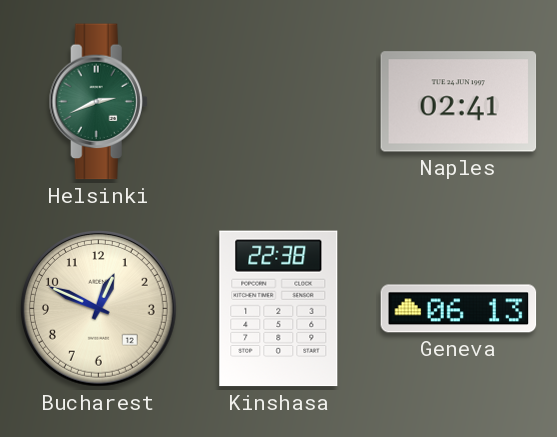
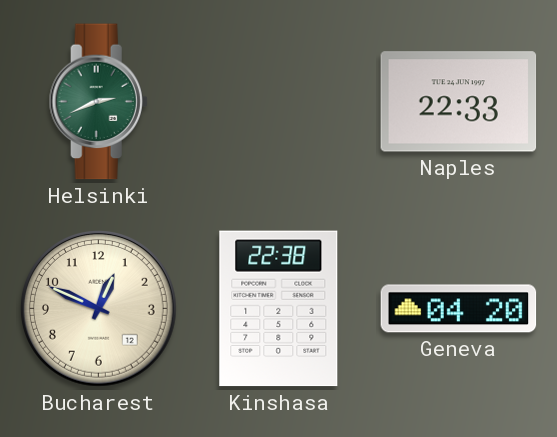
Naples: 02:41 -> 22:33 (459, 102)
Geneva: 06:13 -> 04:20 (459, 309)
